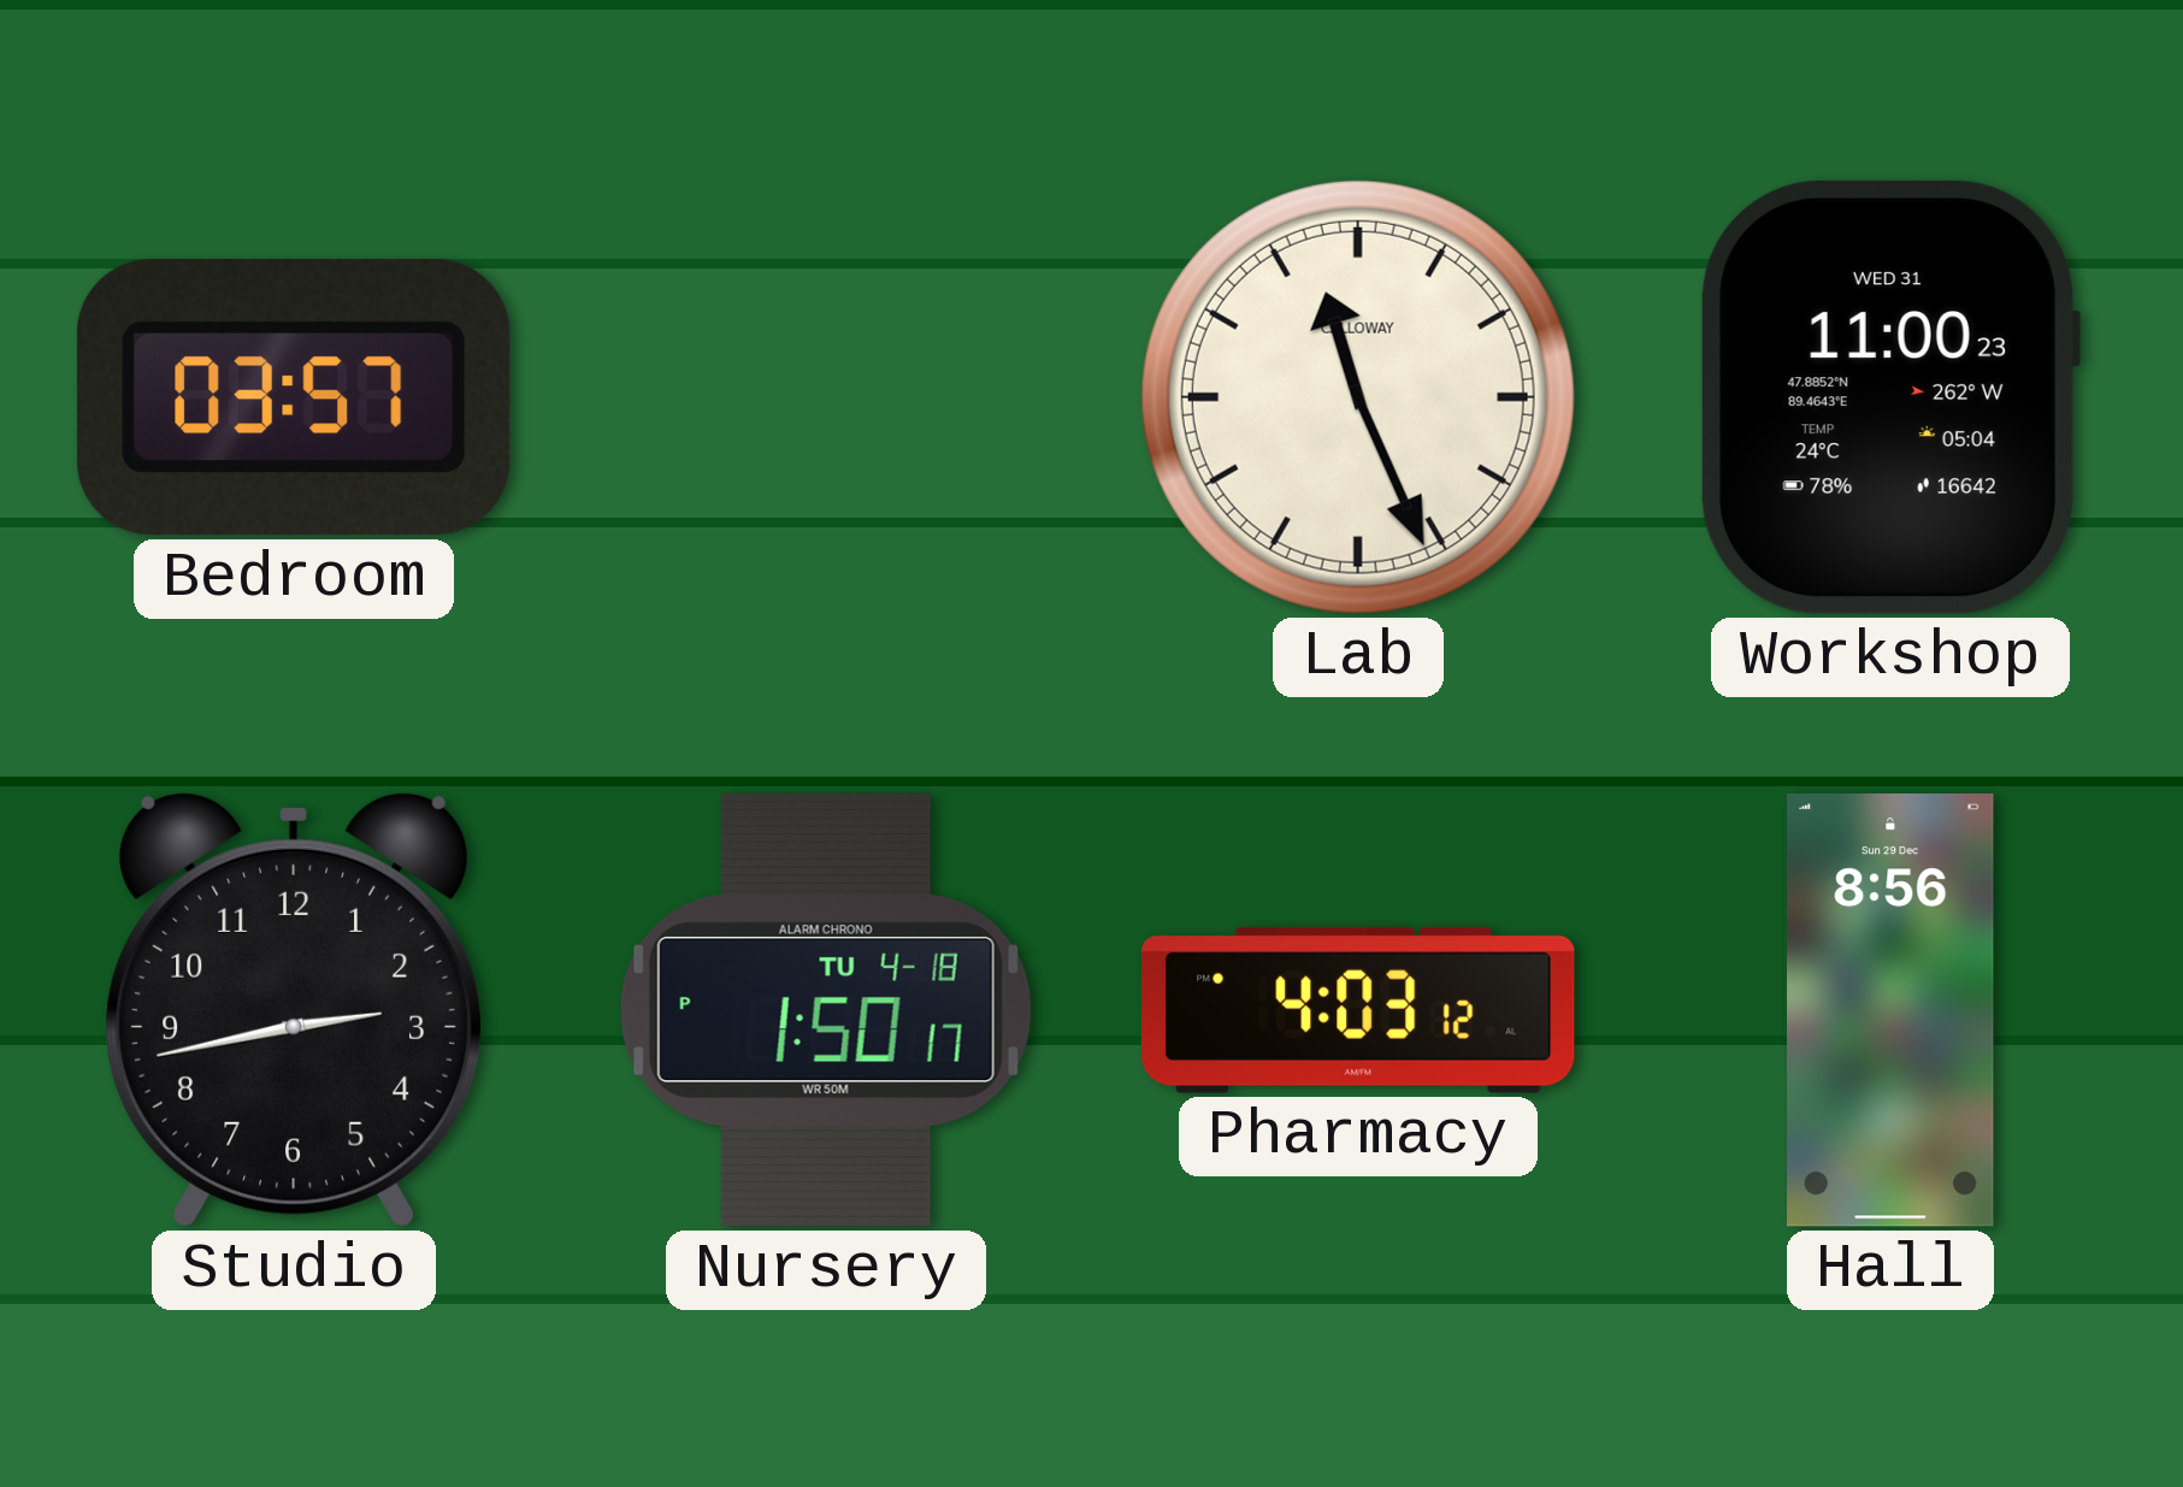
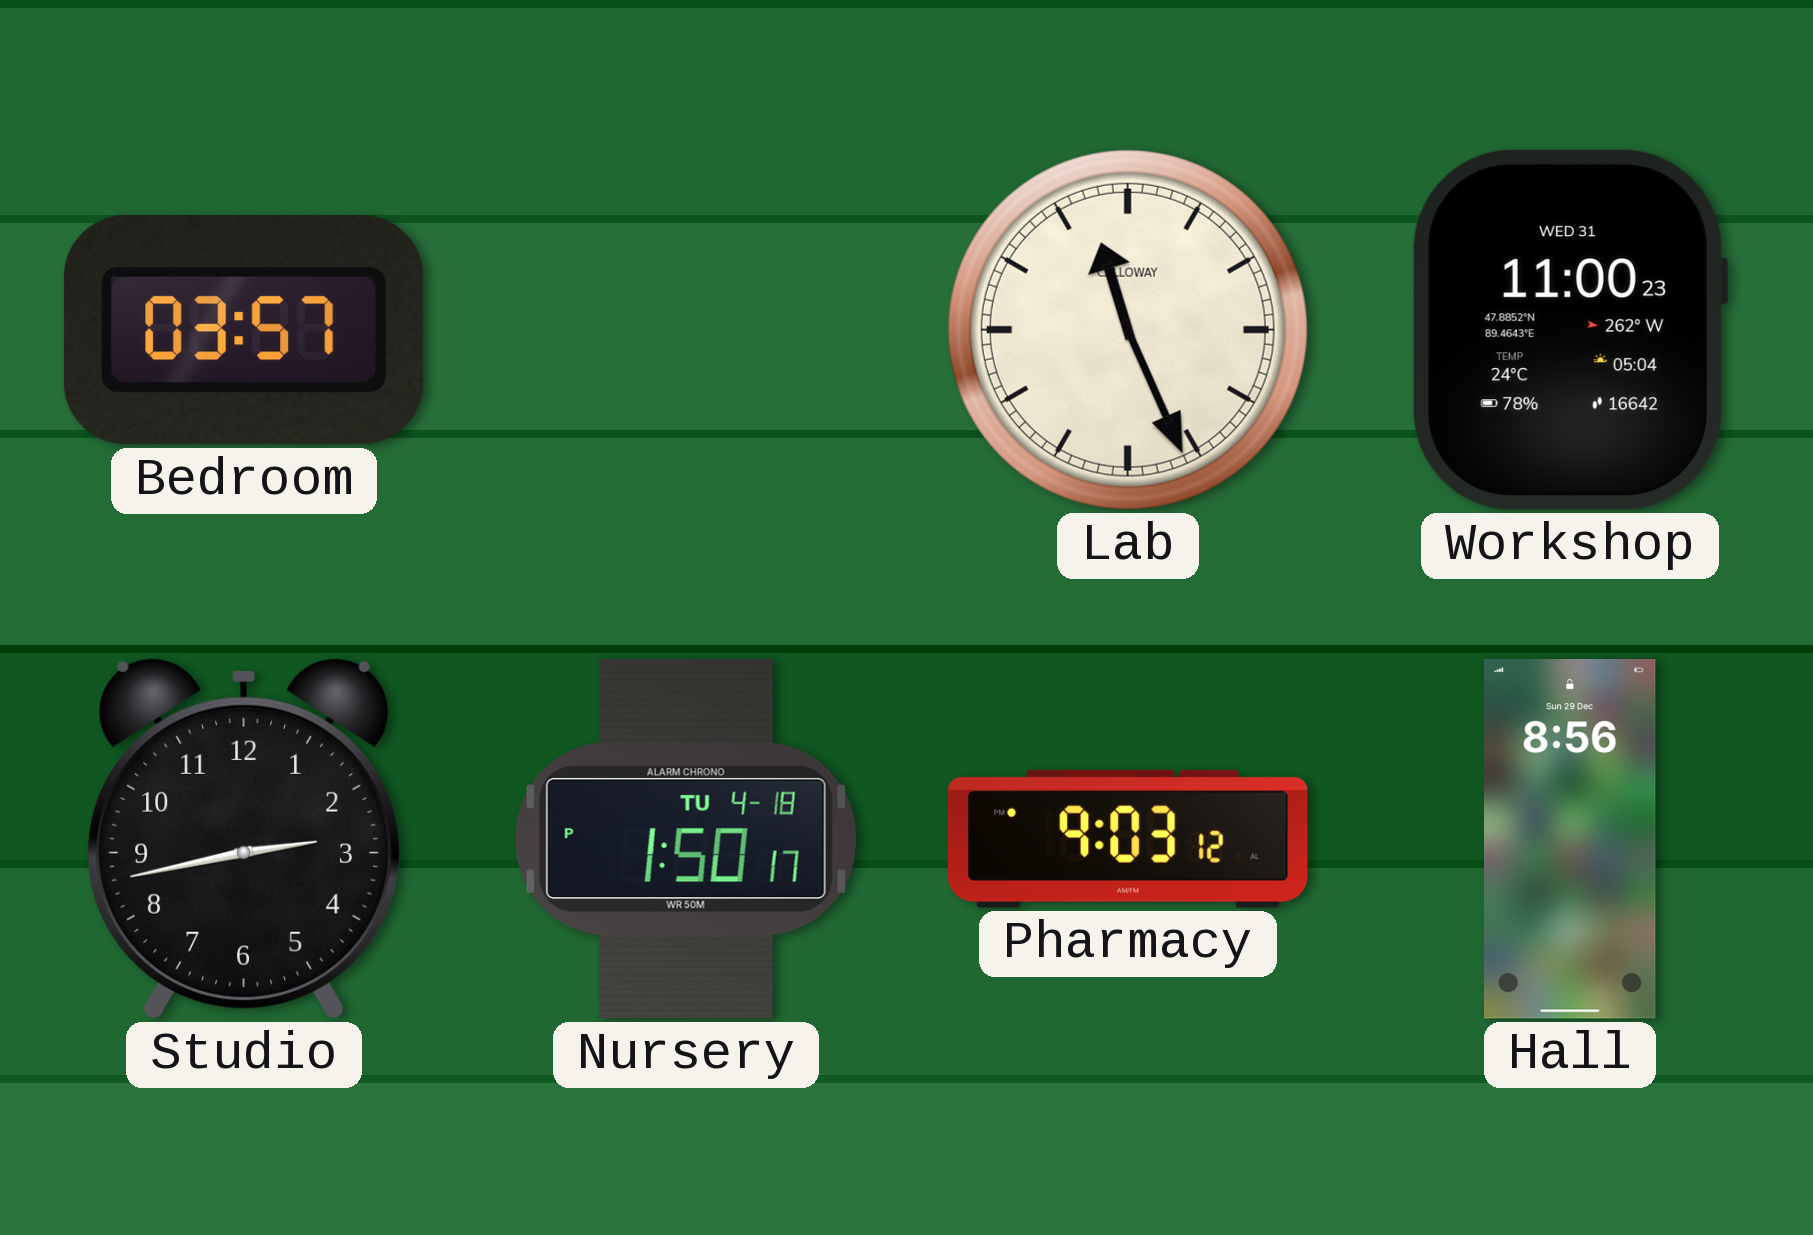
Pharmacy: 4:03 -> 9:03 (1128, 839)
